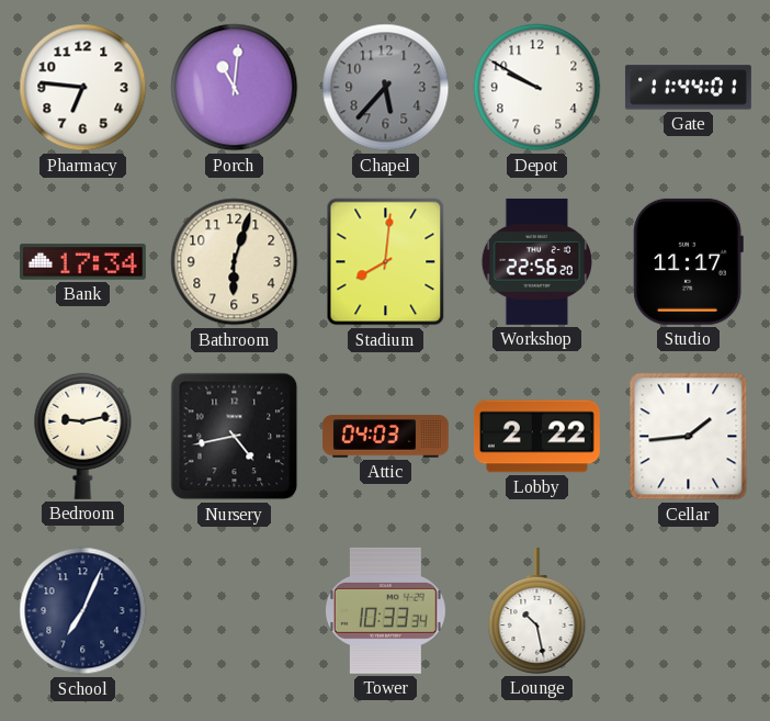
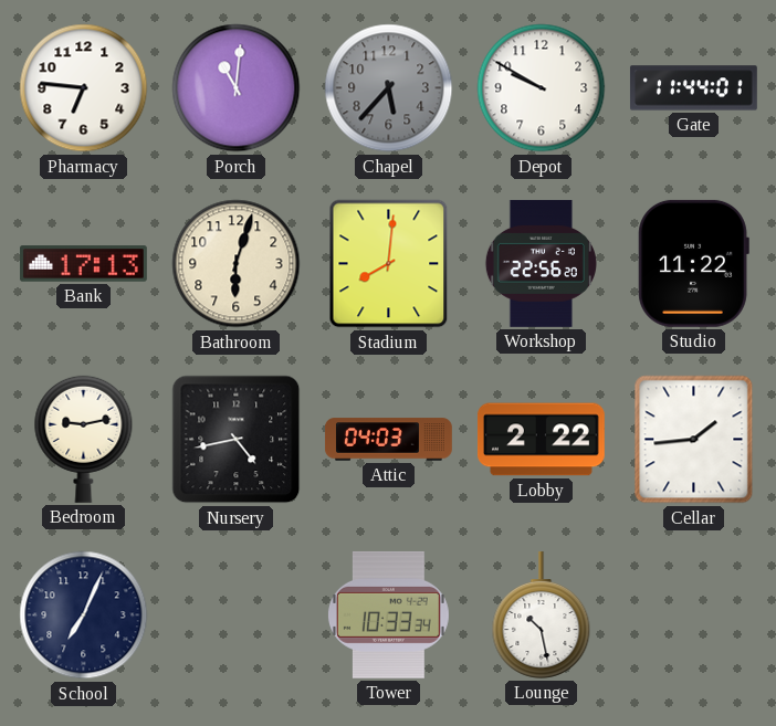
Bank: 17:34 -> 17:13 (83, 264)
Studio: 11:17 -> 11:22 (693, 263)
